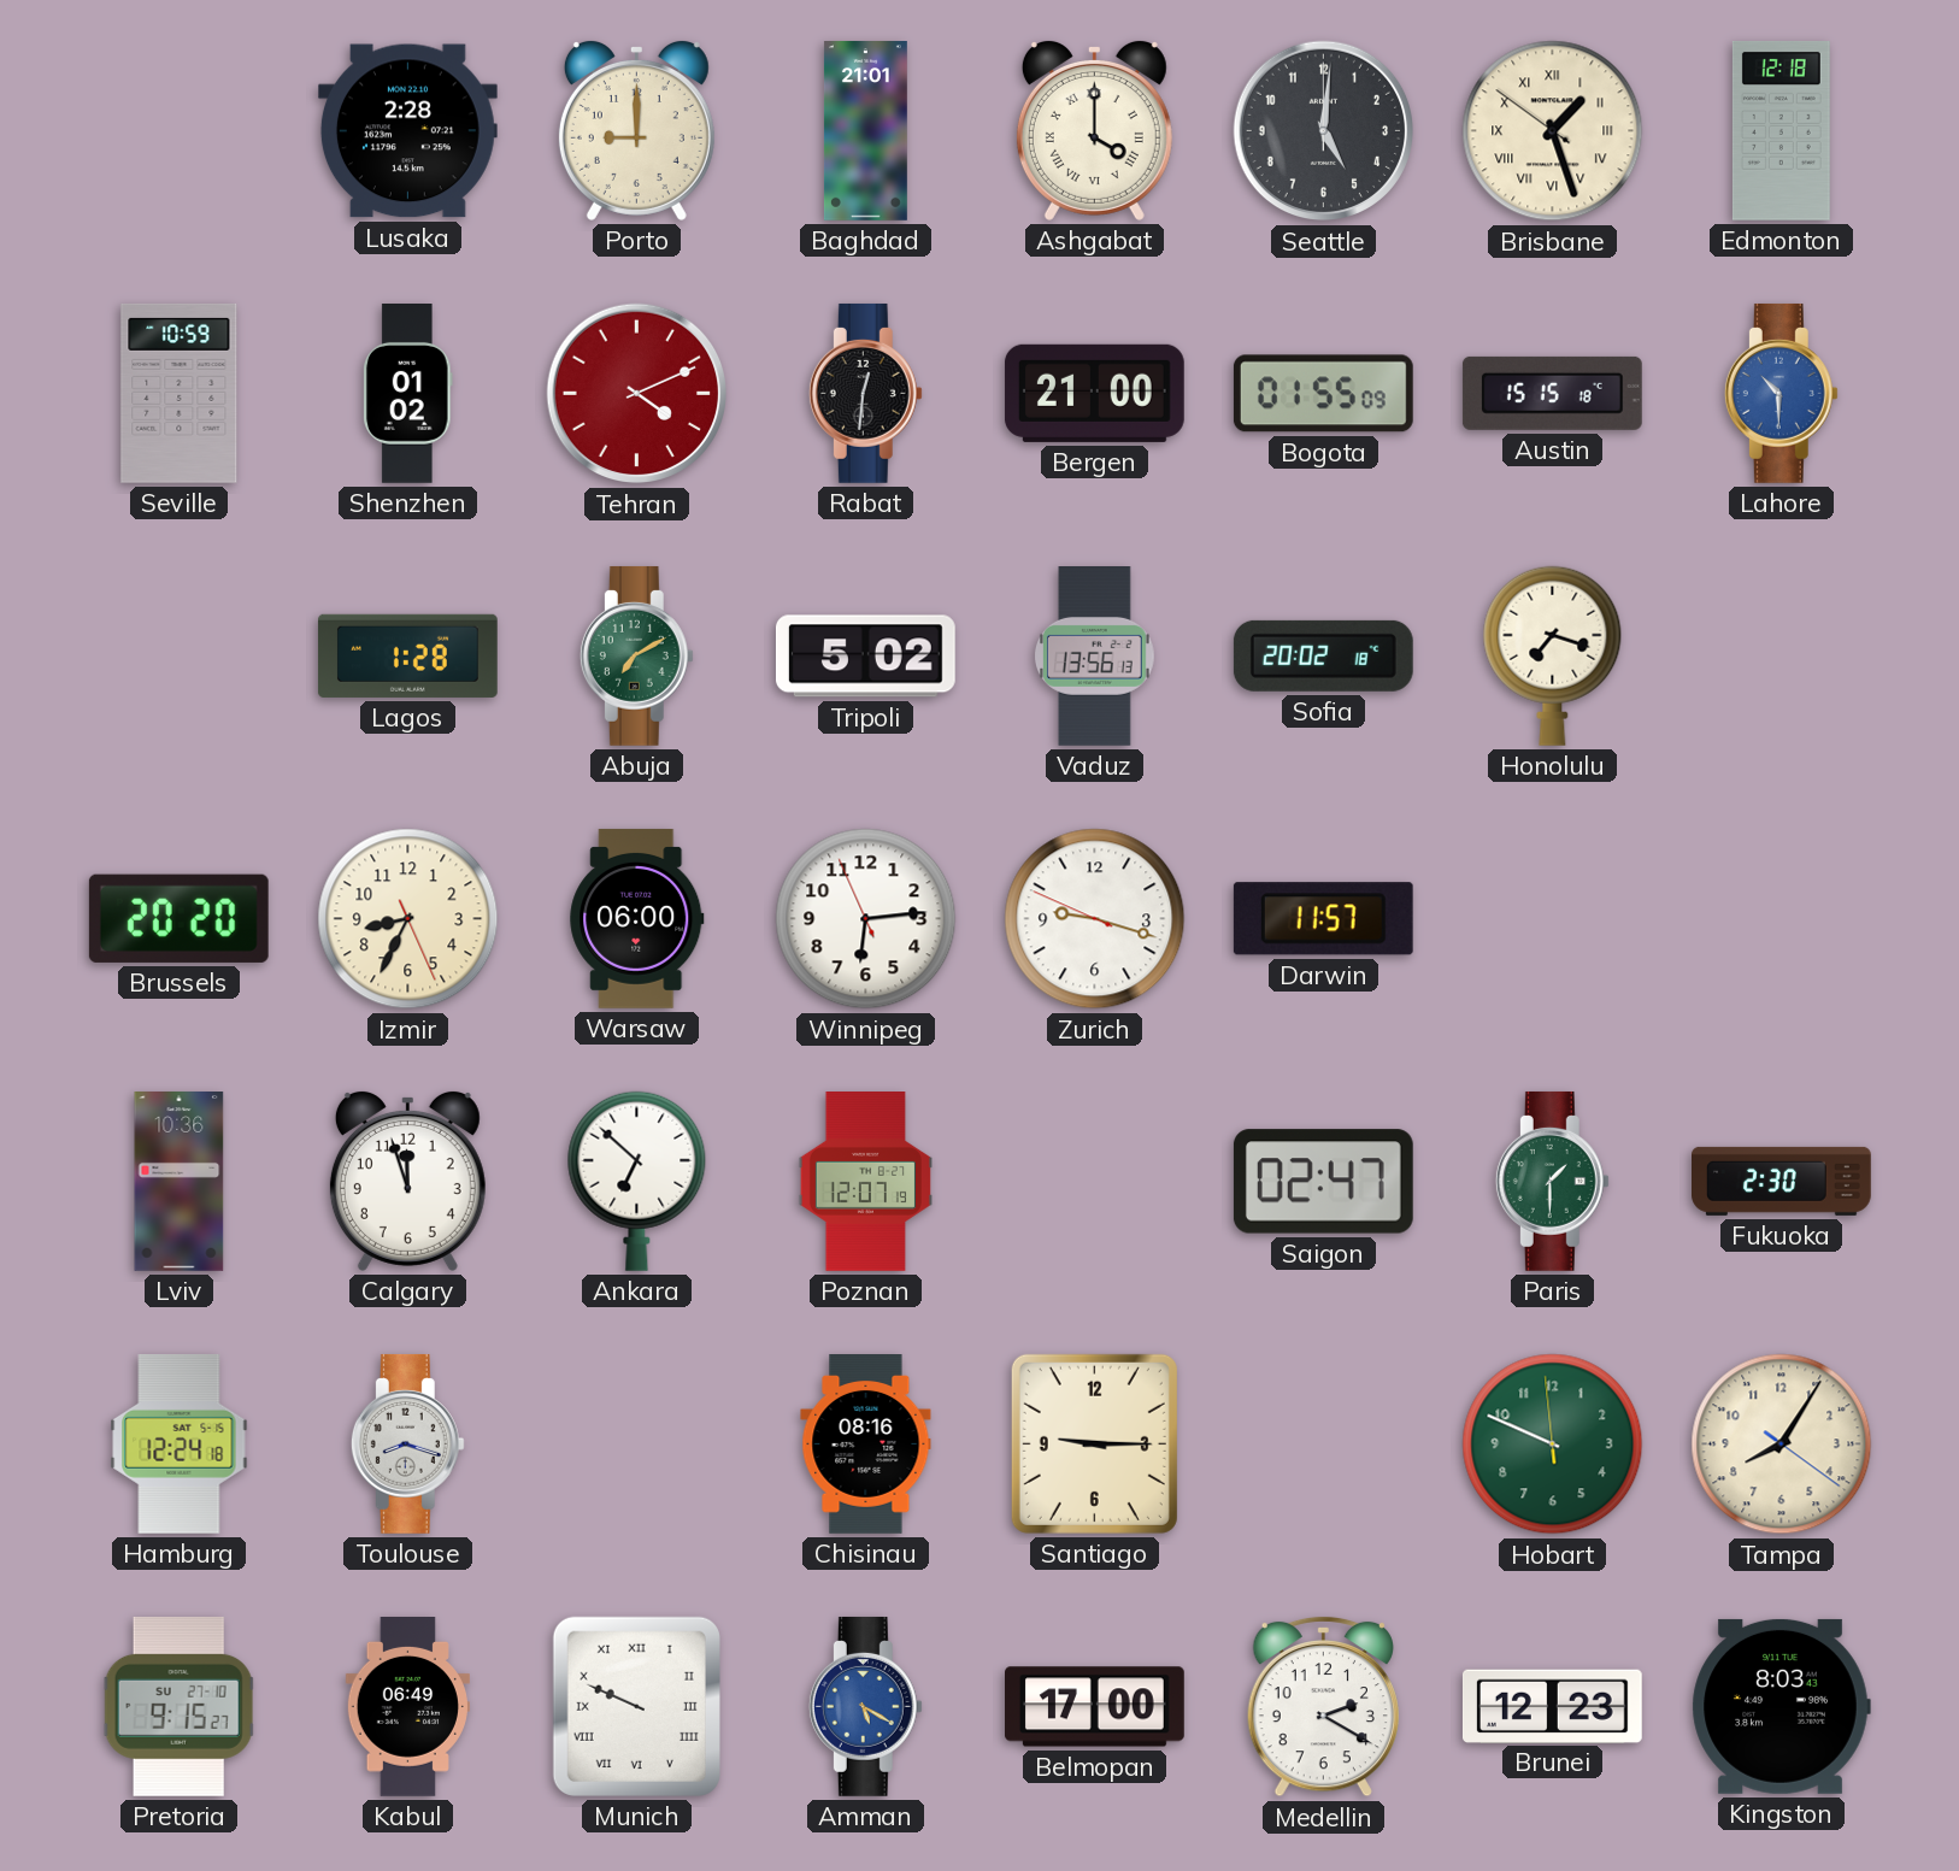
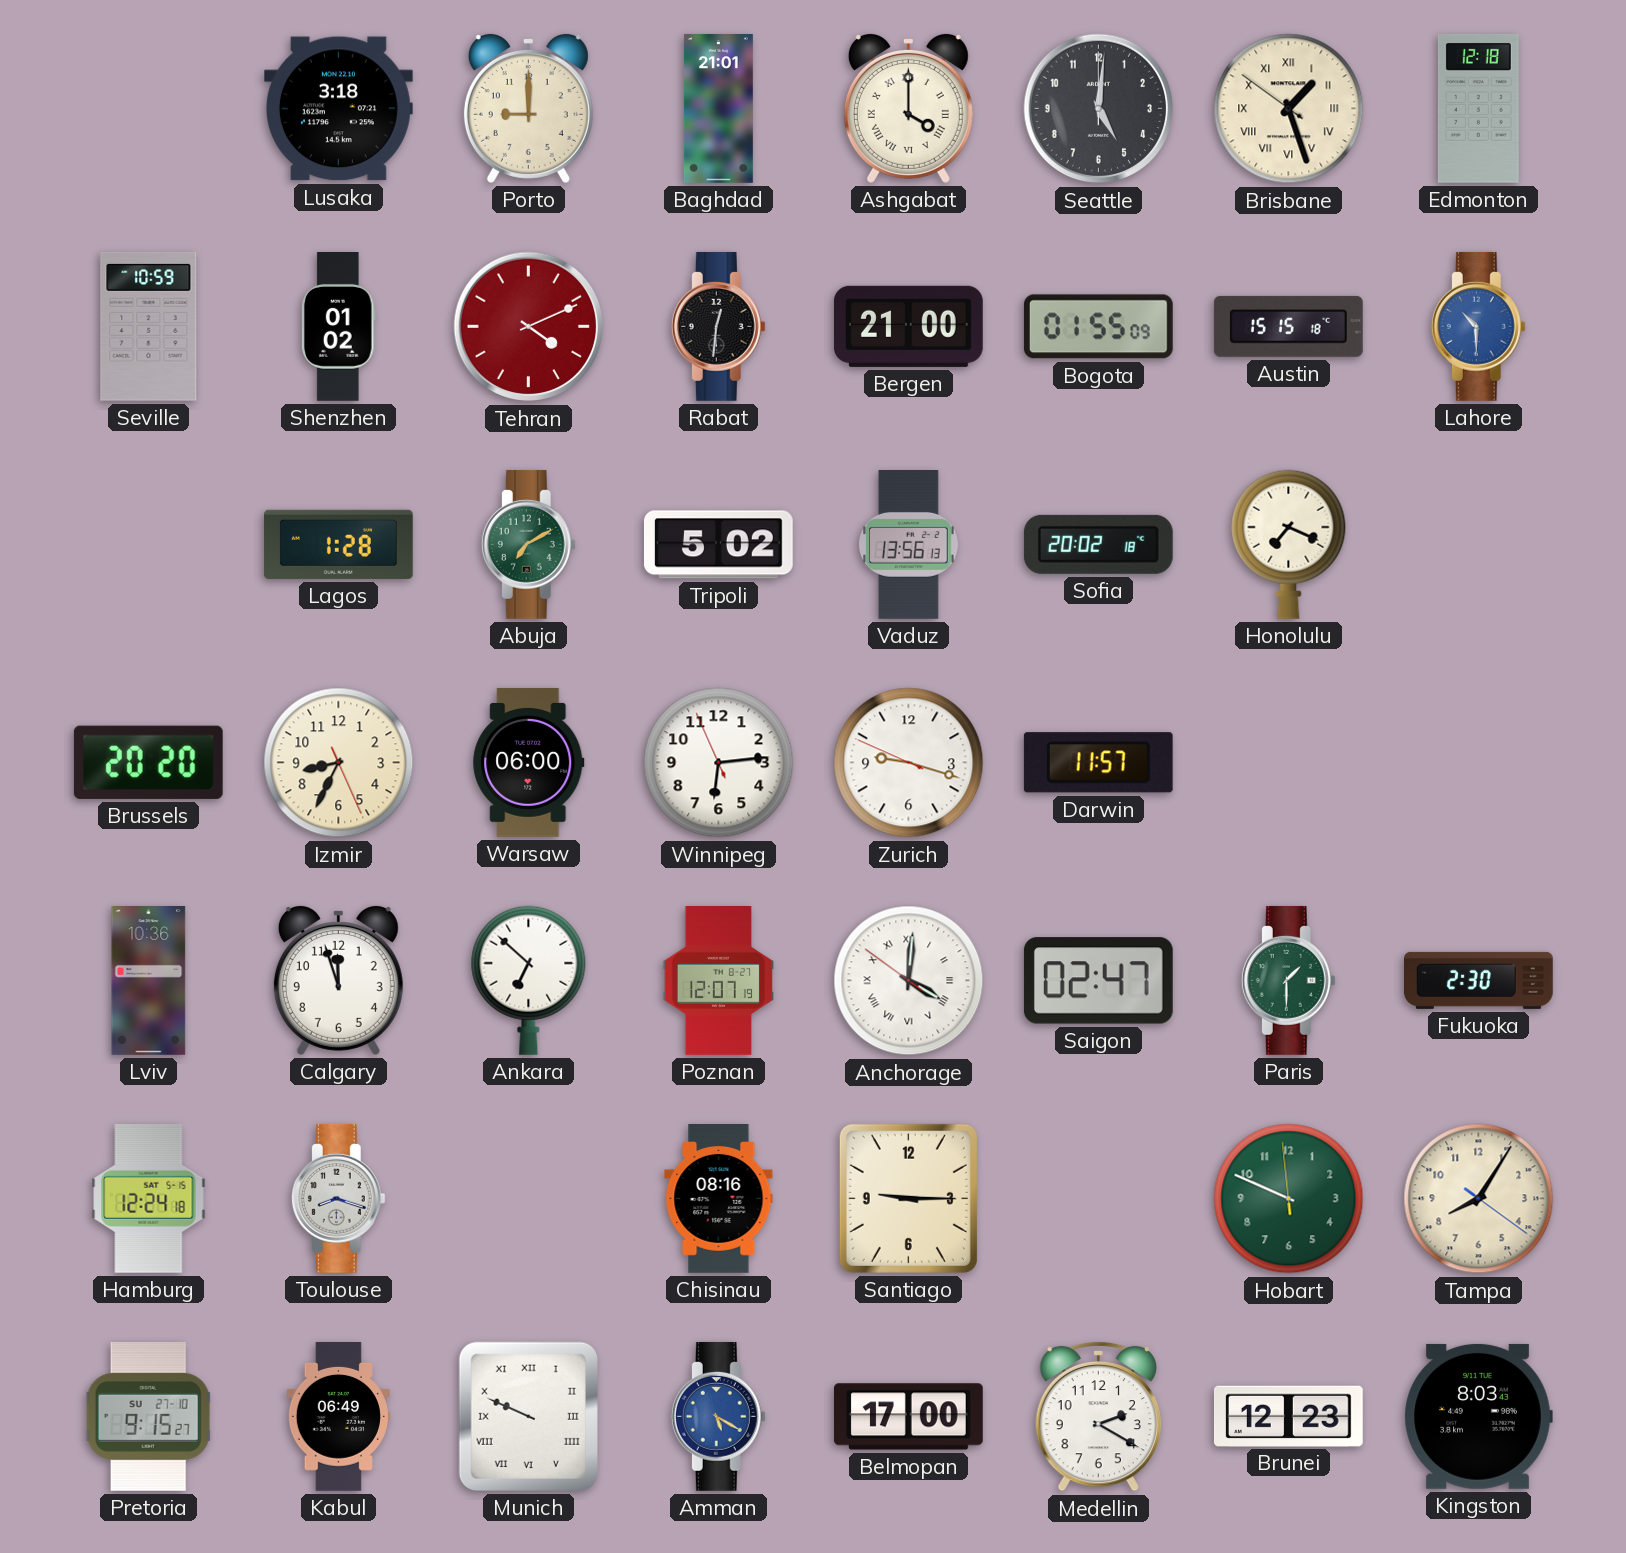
Lusaka: 2:28 -> 3:18 (338, 109)
Honolulu: 7:18 -> 7:19 (1289, 544)
Anchorage: none -> 4:00 (909, 981)
